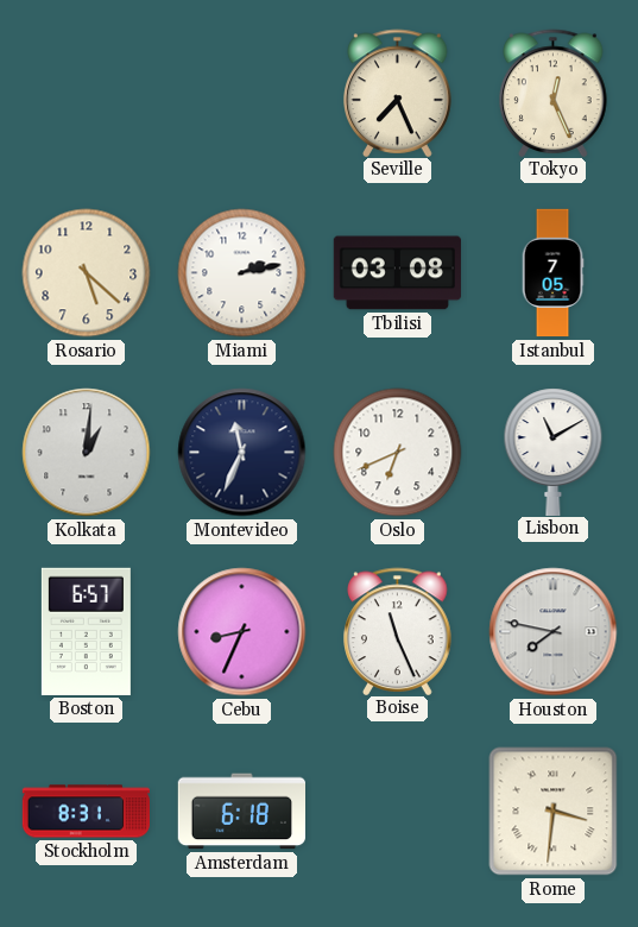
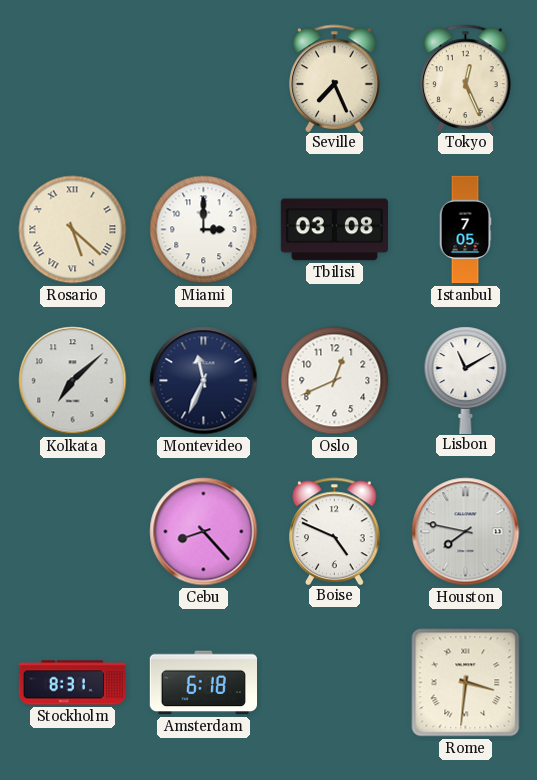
Rosario numerals: Arabic -> Roman (73, 230)
Miami: 2:13 -> 3:00 (204, 230)
Kolkata: 1:01 -> 7:08 (73, 381)
Oslo: 6:41 -> 12:41 (335, 381)
Boston: 6:57 -> none (86, 631)
Cebu: 8:34 -> 8:23 (204, 532)
Boise: 11:26 -> 4:49 (335, 531)
